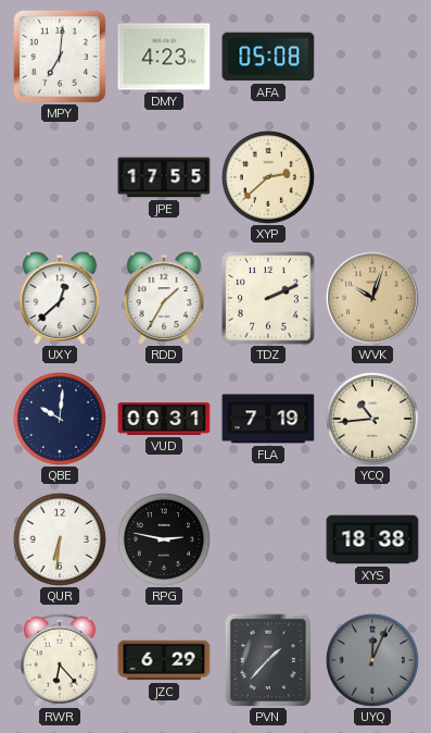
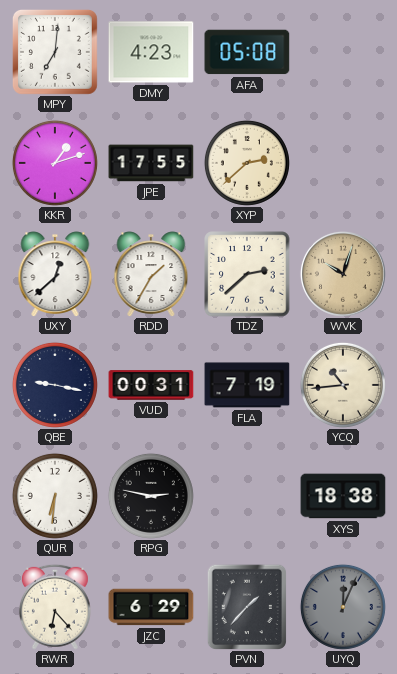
KKR: none -> 1:12 (55, 163)
TDZ: 2:11 -> 2:38 (247, 274)
QBE: 10:01 -> 9:17 (55, 385)
